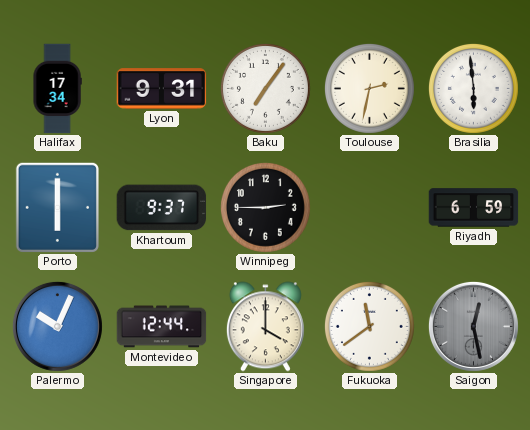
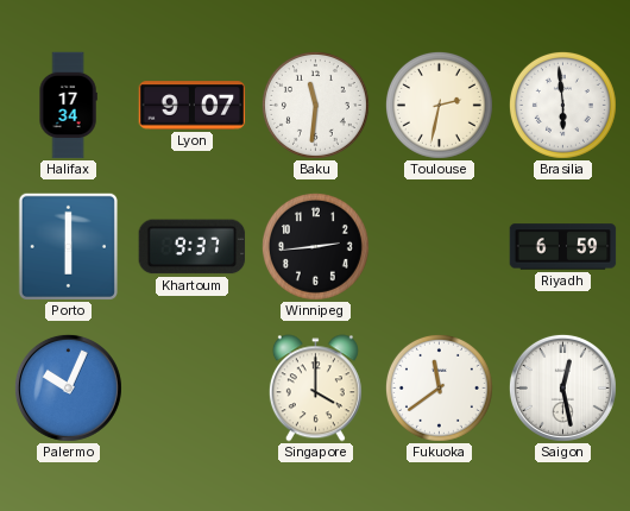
Lyon: 9:31 -> 9:07 (193, 106)
Baku: 7:06 -> 11:31 (315, 105)
Winnipeg: 2:45 -> 2:44 (315, 246)
Montevideo: 12:44 -> none (162, 327)
Saigon dial: grey -> white (562, 387)
